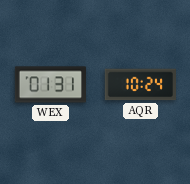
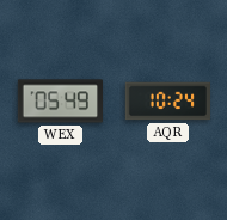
WEX: 01:31 -> 05:49 (60, 102)
